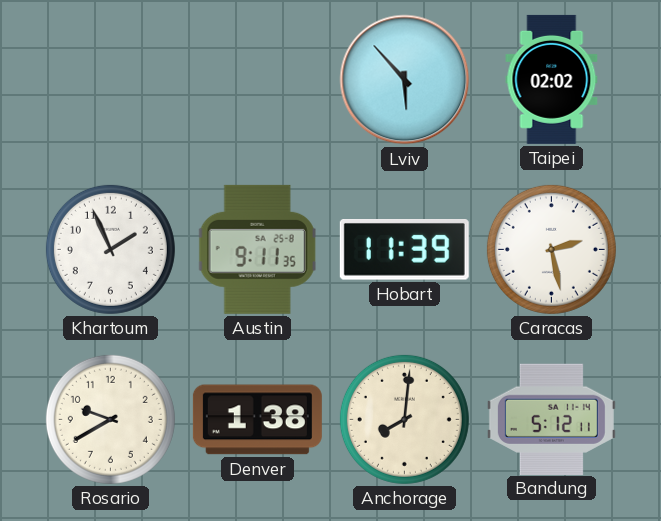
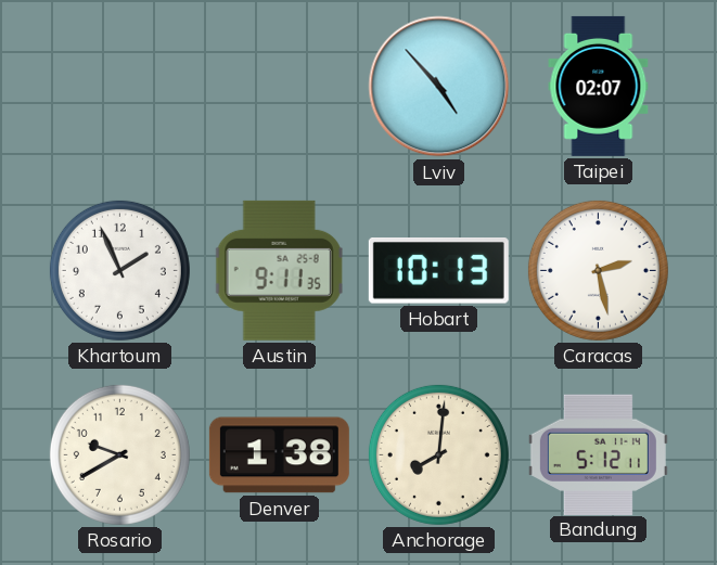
Lviv: 5:53 -> 4:53 (439, 87)
Taipei: 02:02 -> 02:07 (599, 86)
Hobart: 11:39 -> 10:13 (438, 271)
